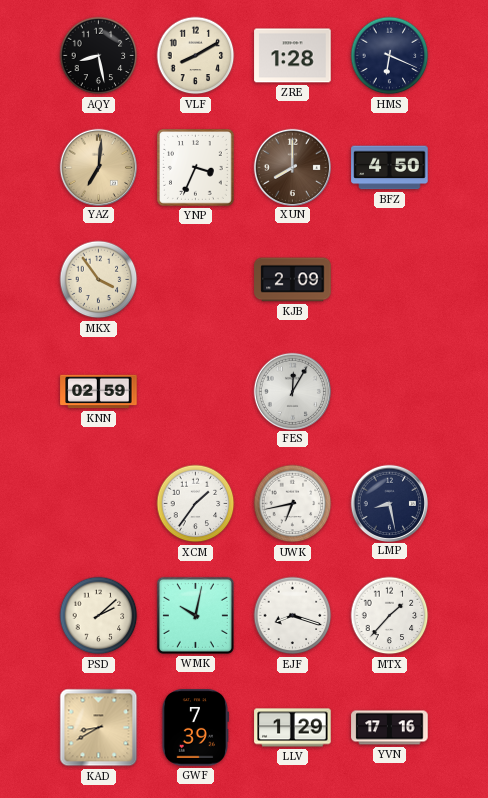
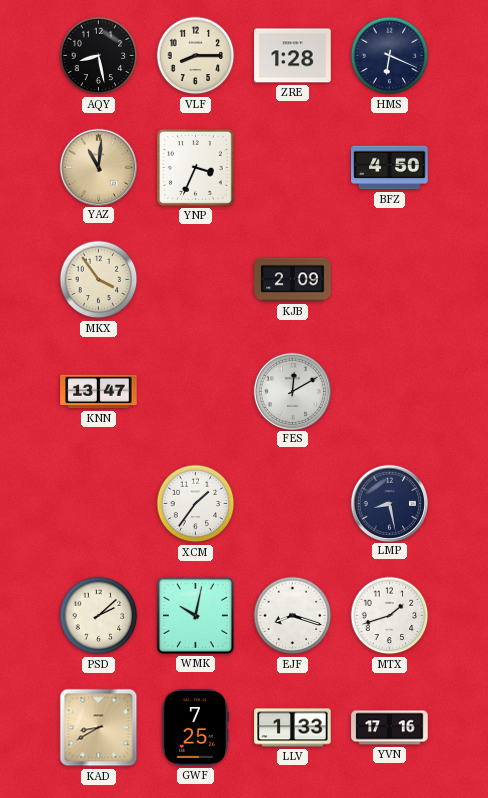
VLF: 8:10 -> 8:15 (196, 56)
YAZ: 7:01 -> 11:01 (98, 167)
XUN: 8:00 -> none (292, 167)
KNN: 02:59 -> 13:47 (99, 392)
FES: 12:05 -> 12:10 (292, 391)
UWK: 6:43 -> none (293, 504)
MTX: 1:37 -> 1:42 (390, 616)
GWF: 7:39 -> 7:25 (194, 728)
LLV: 1:29 -> 1:33 (293, 728)
